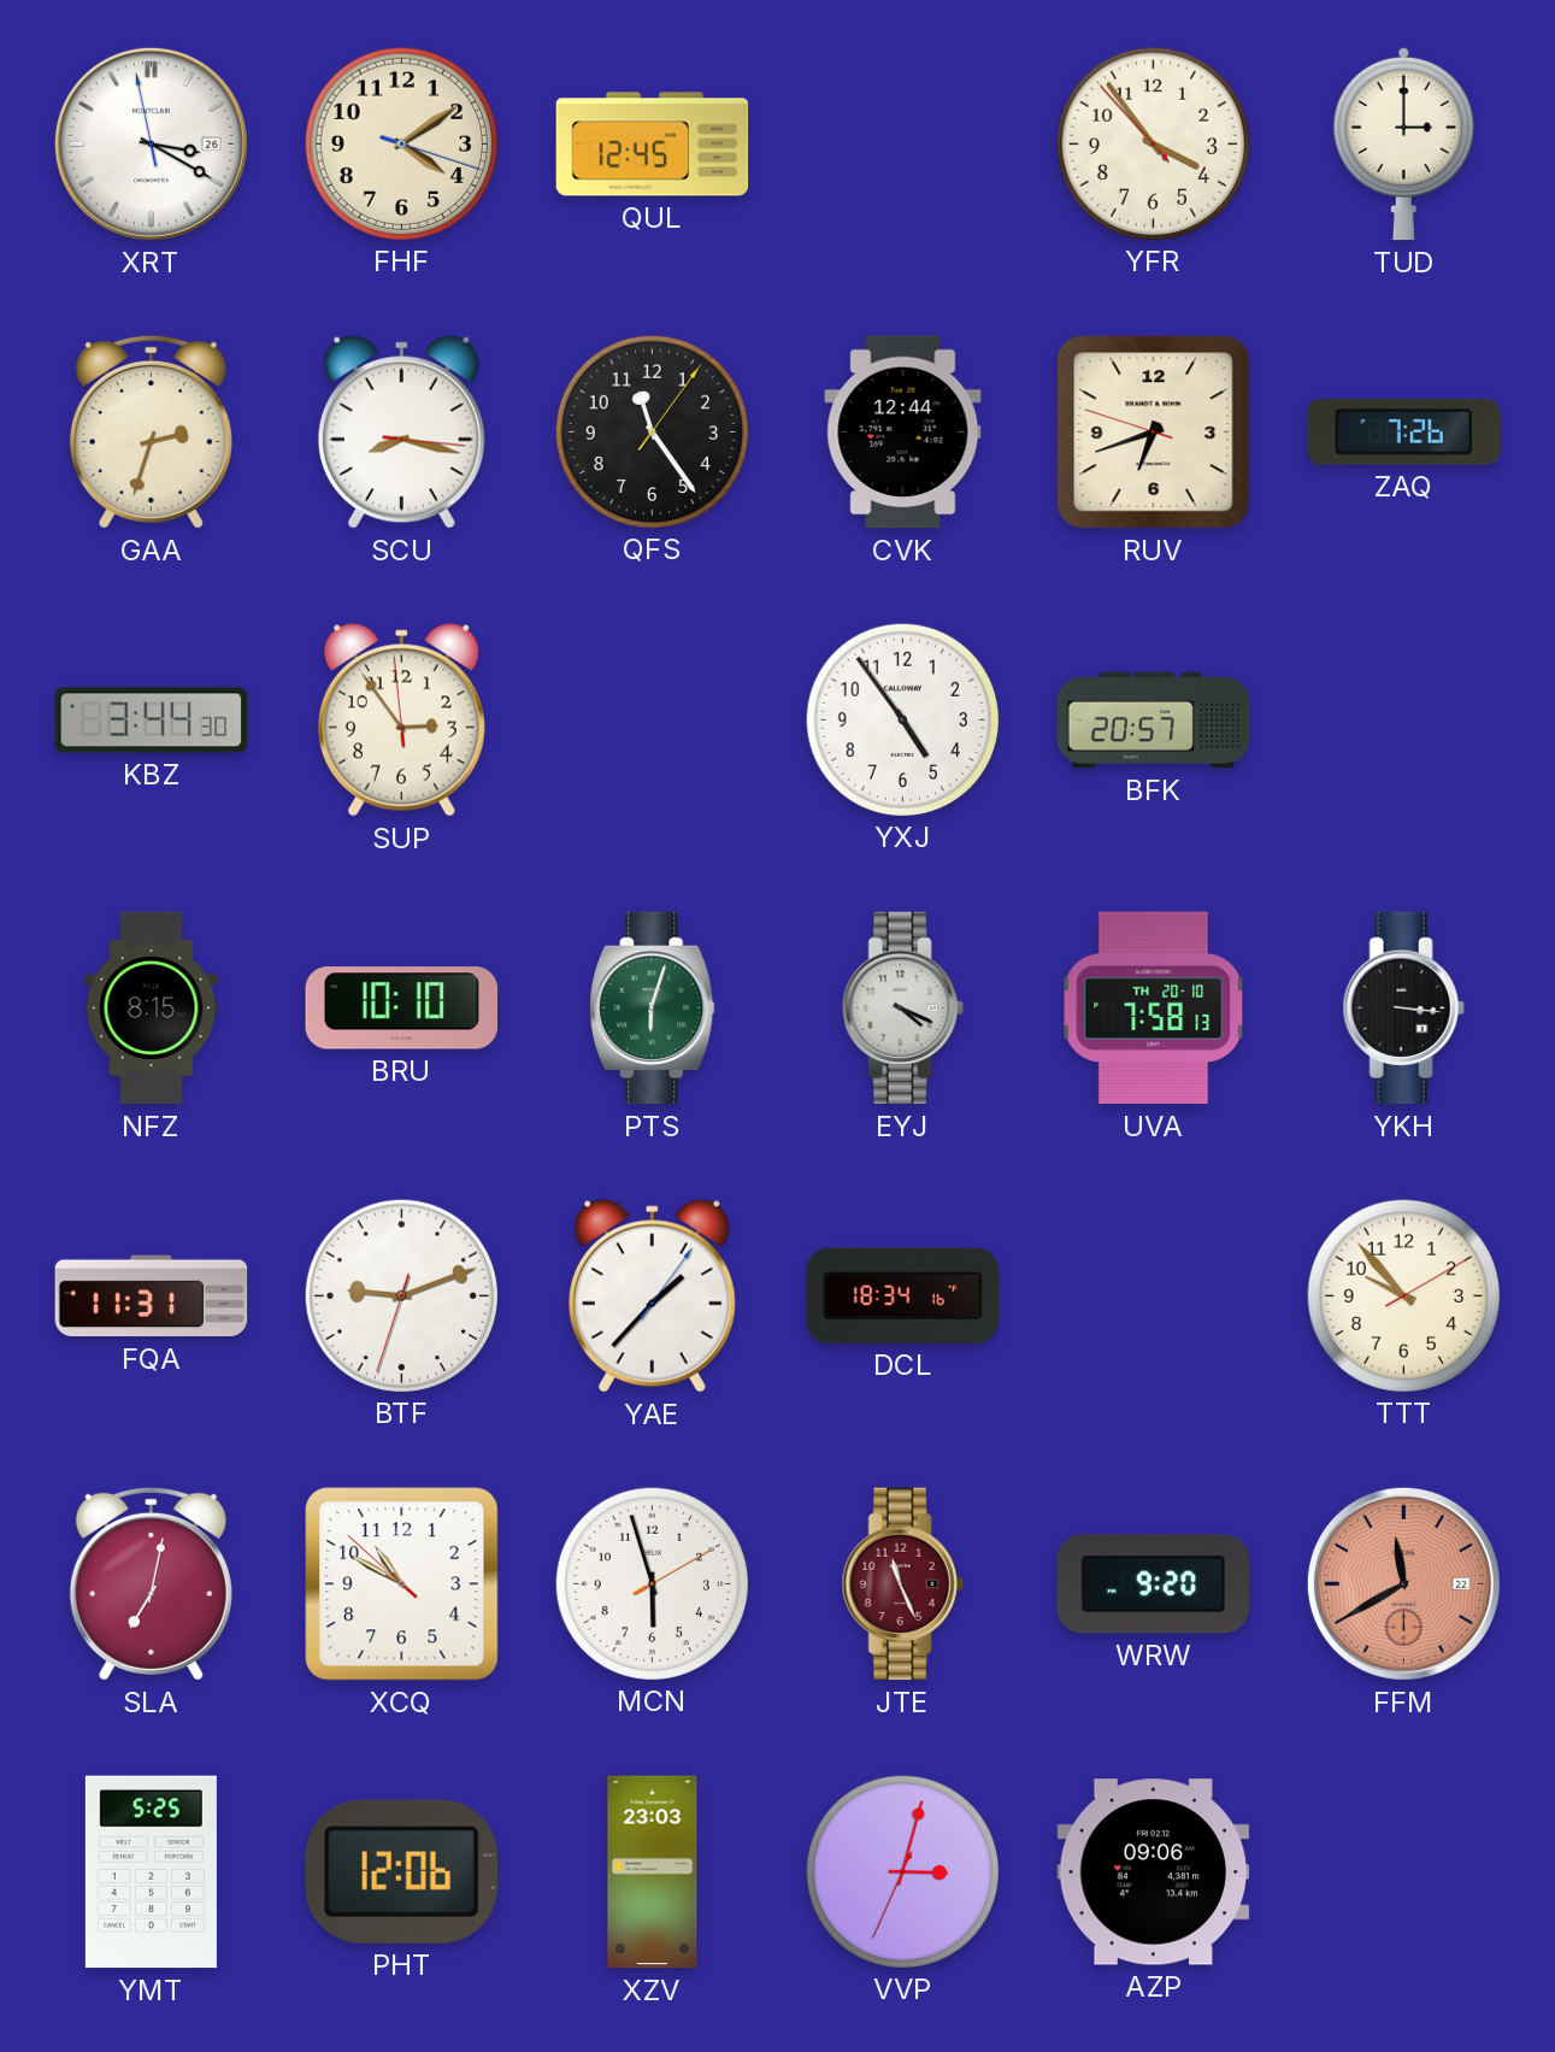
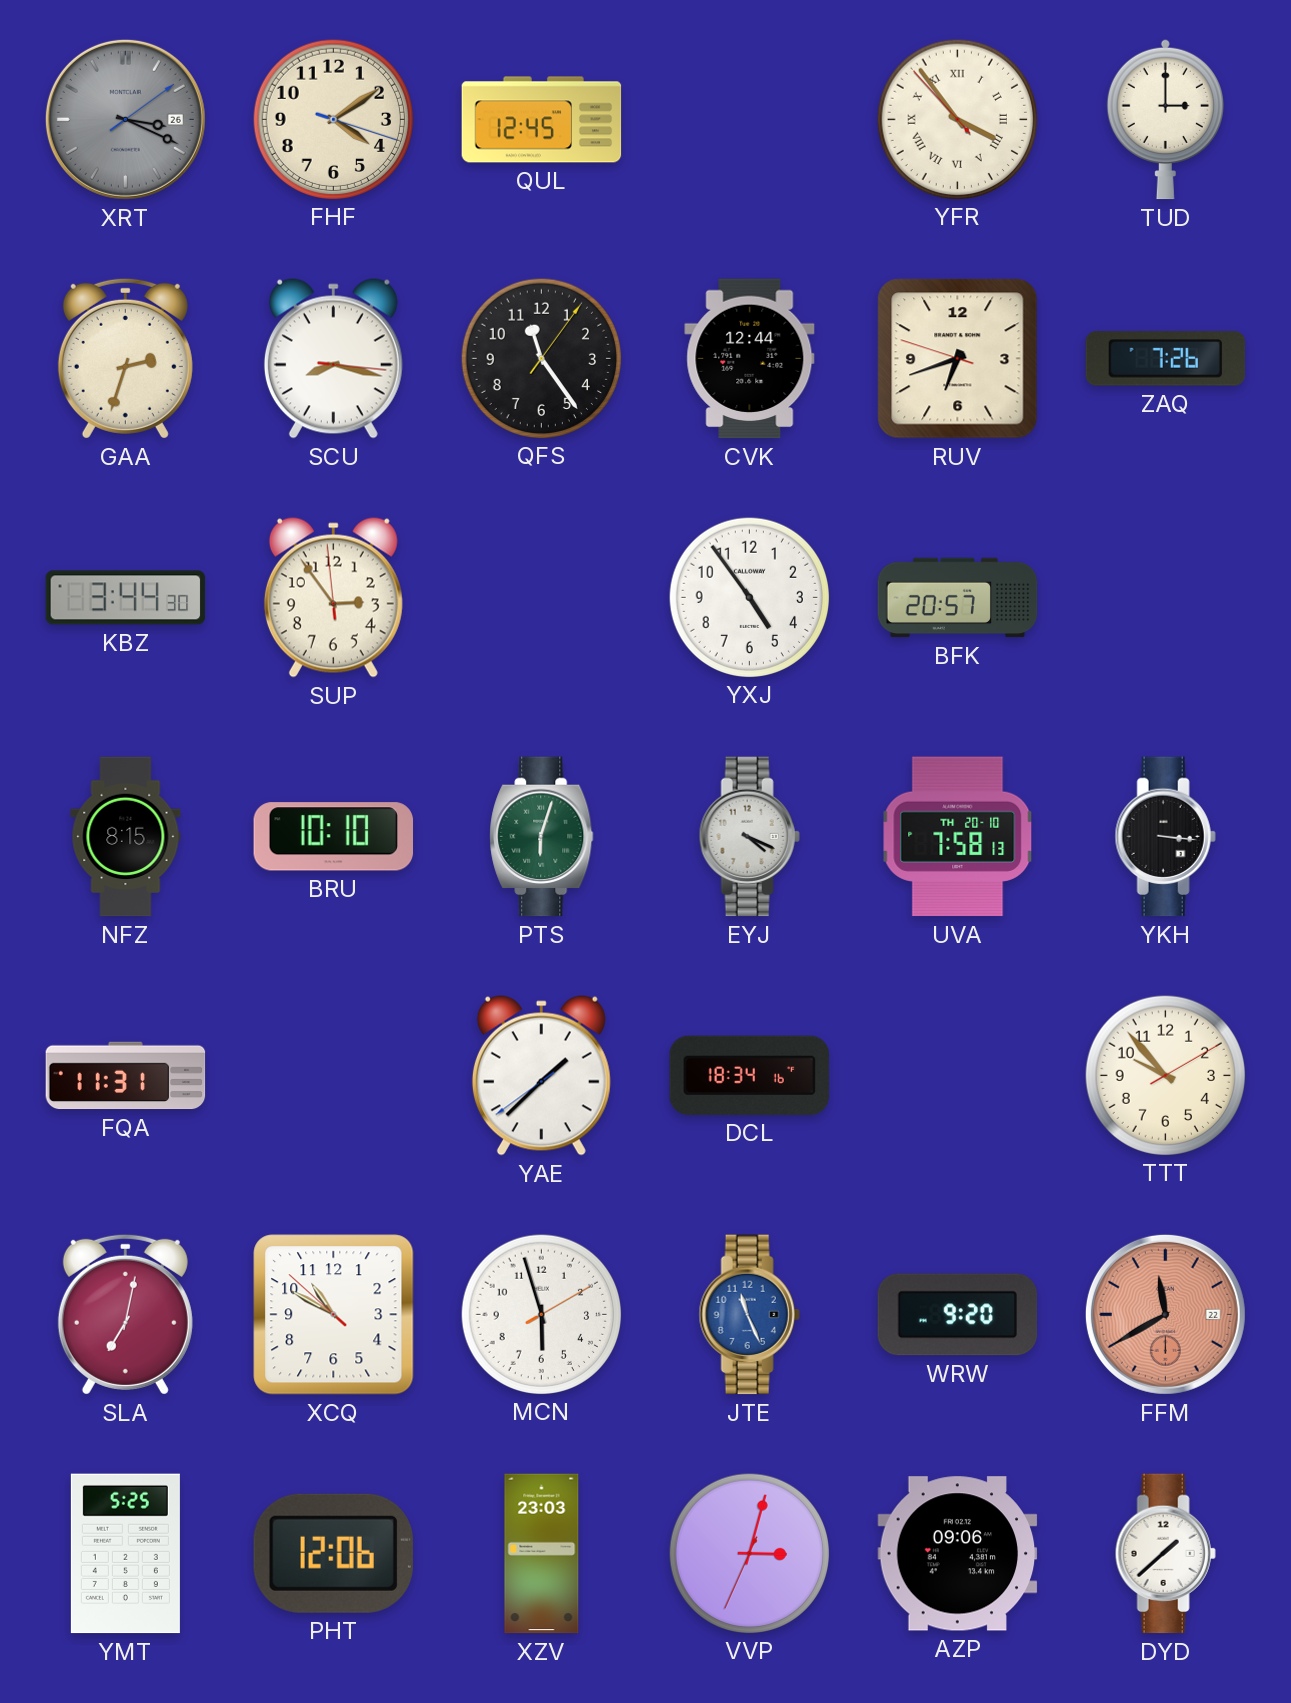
XRT: 3:19:58 -> 3:19:09 (125, 119)
XRT dial: white -> grey (125, 119)
YFR numerals: Arabic -> Roman (957, 119)
BTF: 9:11 -> none (401, 1295)
YAE: 1:37:06 -> 1:37:39 (541, 1076)
JTE dial: burgundy -> blue (749, 1315)
DYD: none -> 1:38 (1165, 1554)
